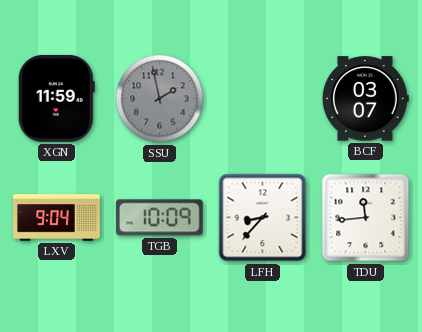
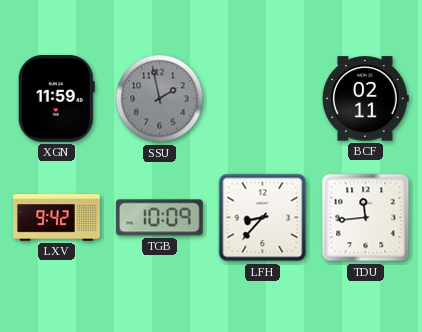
BCF: 03:07 -> 02:11 (365, 99)
LXV: 9:04 -> 9:42 (57, 218)
